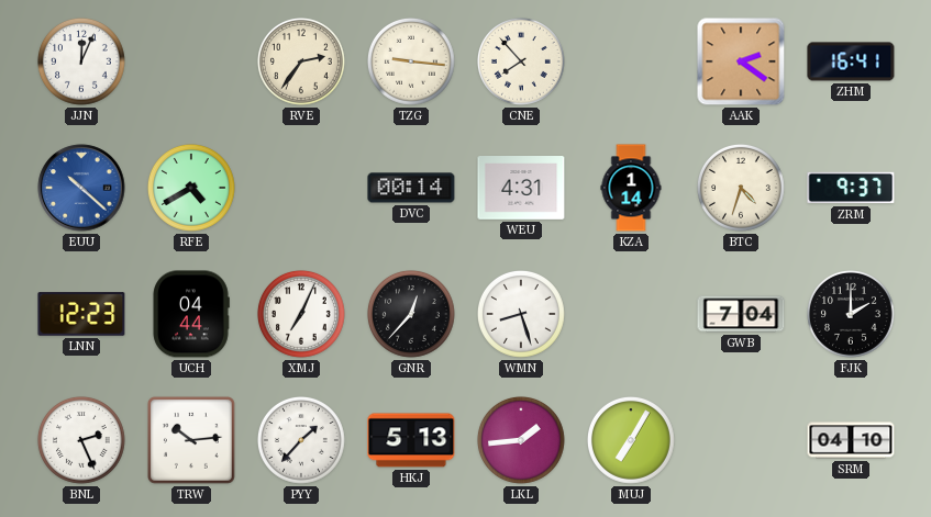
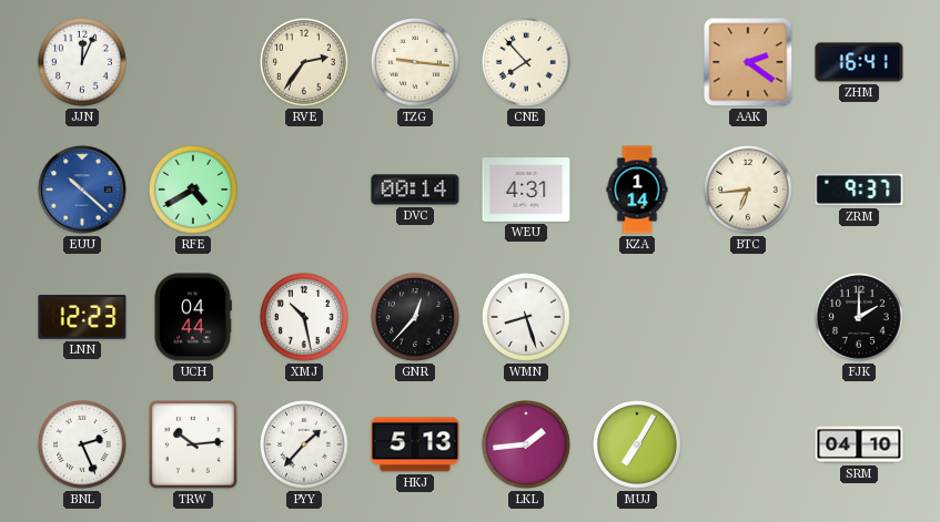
BTC: 4:33 -> 6:44 (748, 191)
XMJ: 7:04 -> 10:28 (304, 318)
GWB: 7:04 -> none (741, 314)
